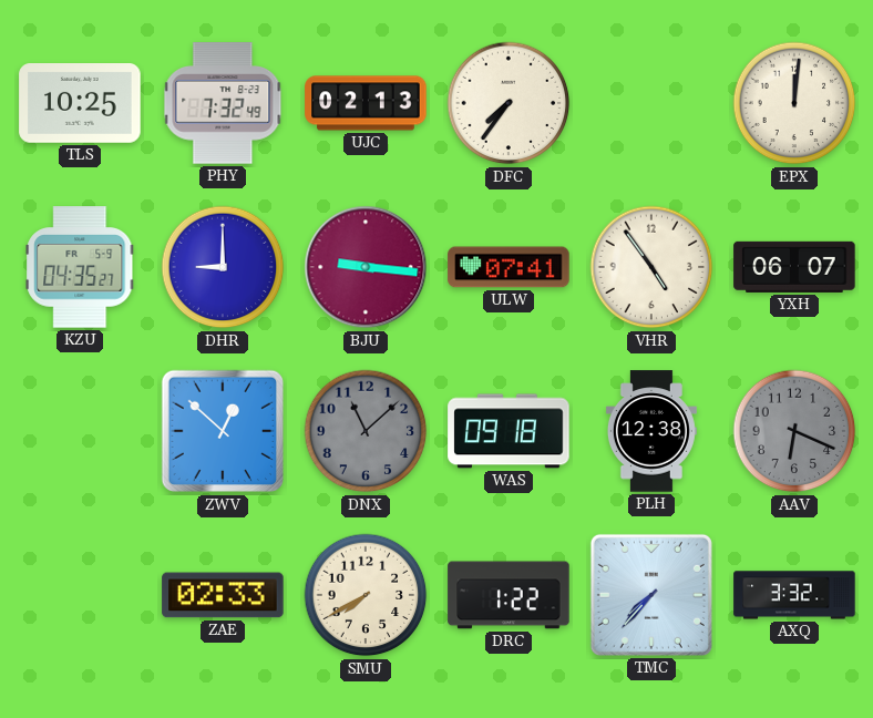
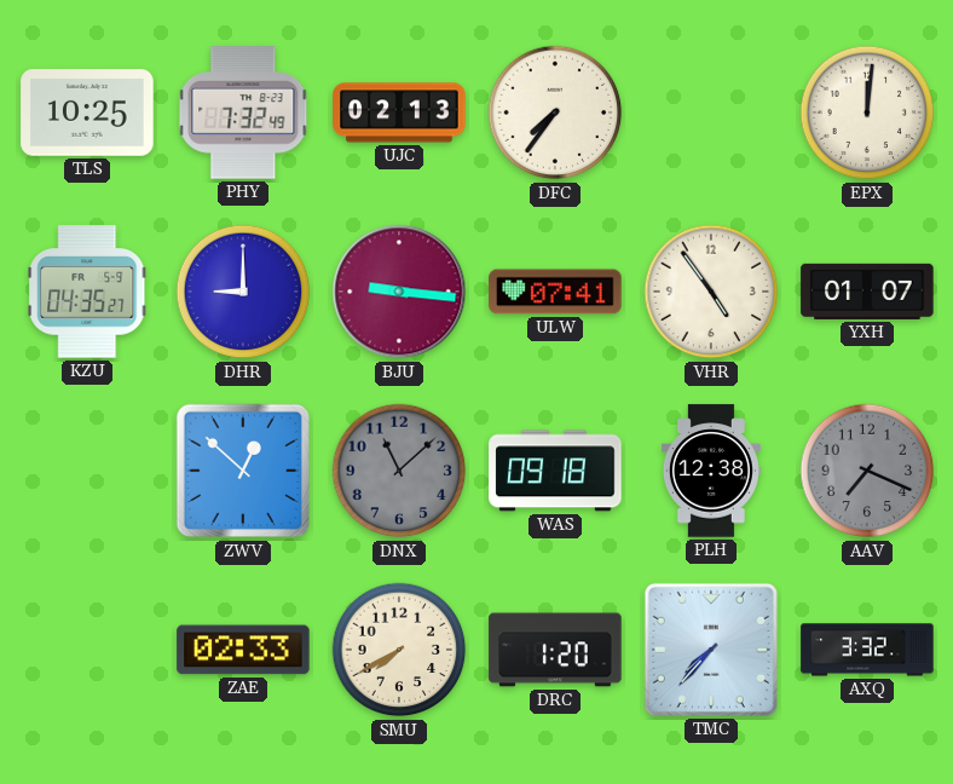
YXH: 06:07 -> 01:07 (867, 292)
AAV: 6:19 -> 7:19 (867, 471)
DRC: 1:22 -> 1:20 (555, 650)
